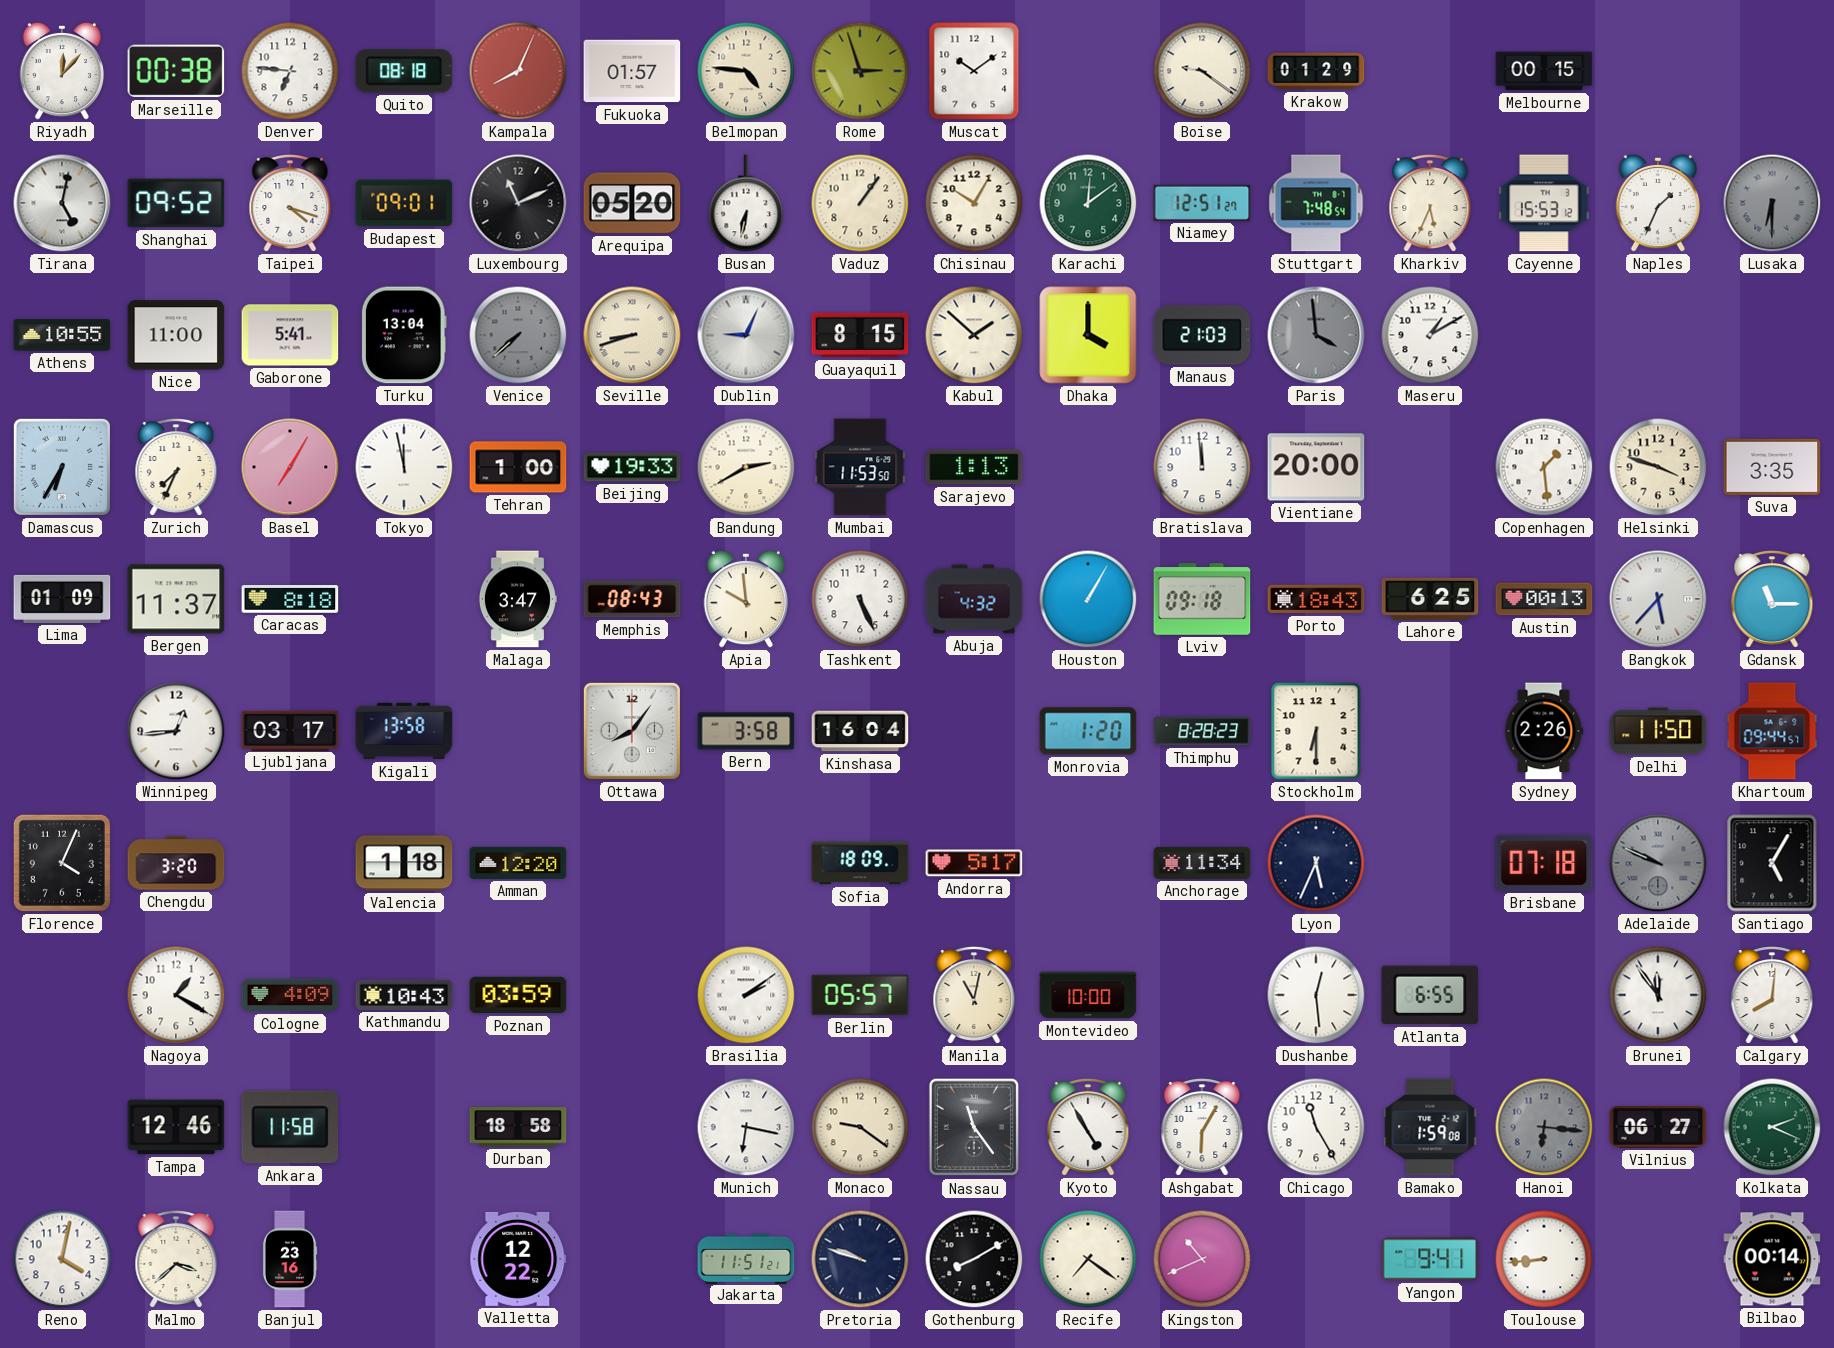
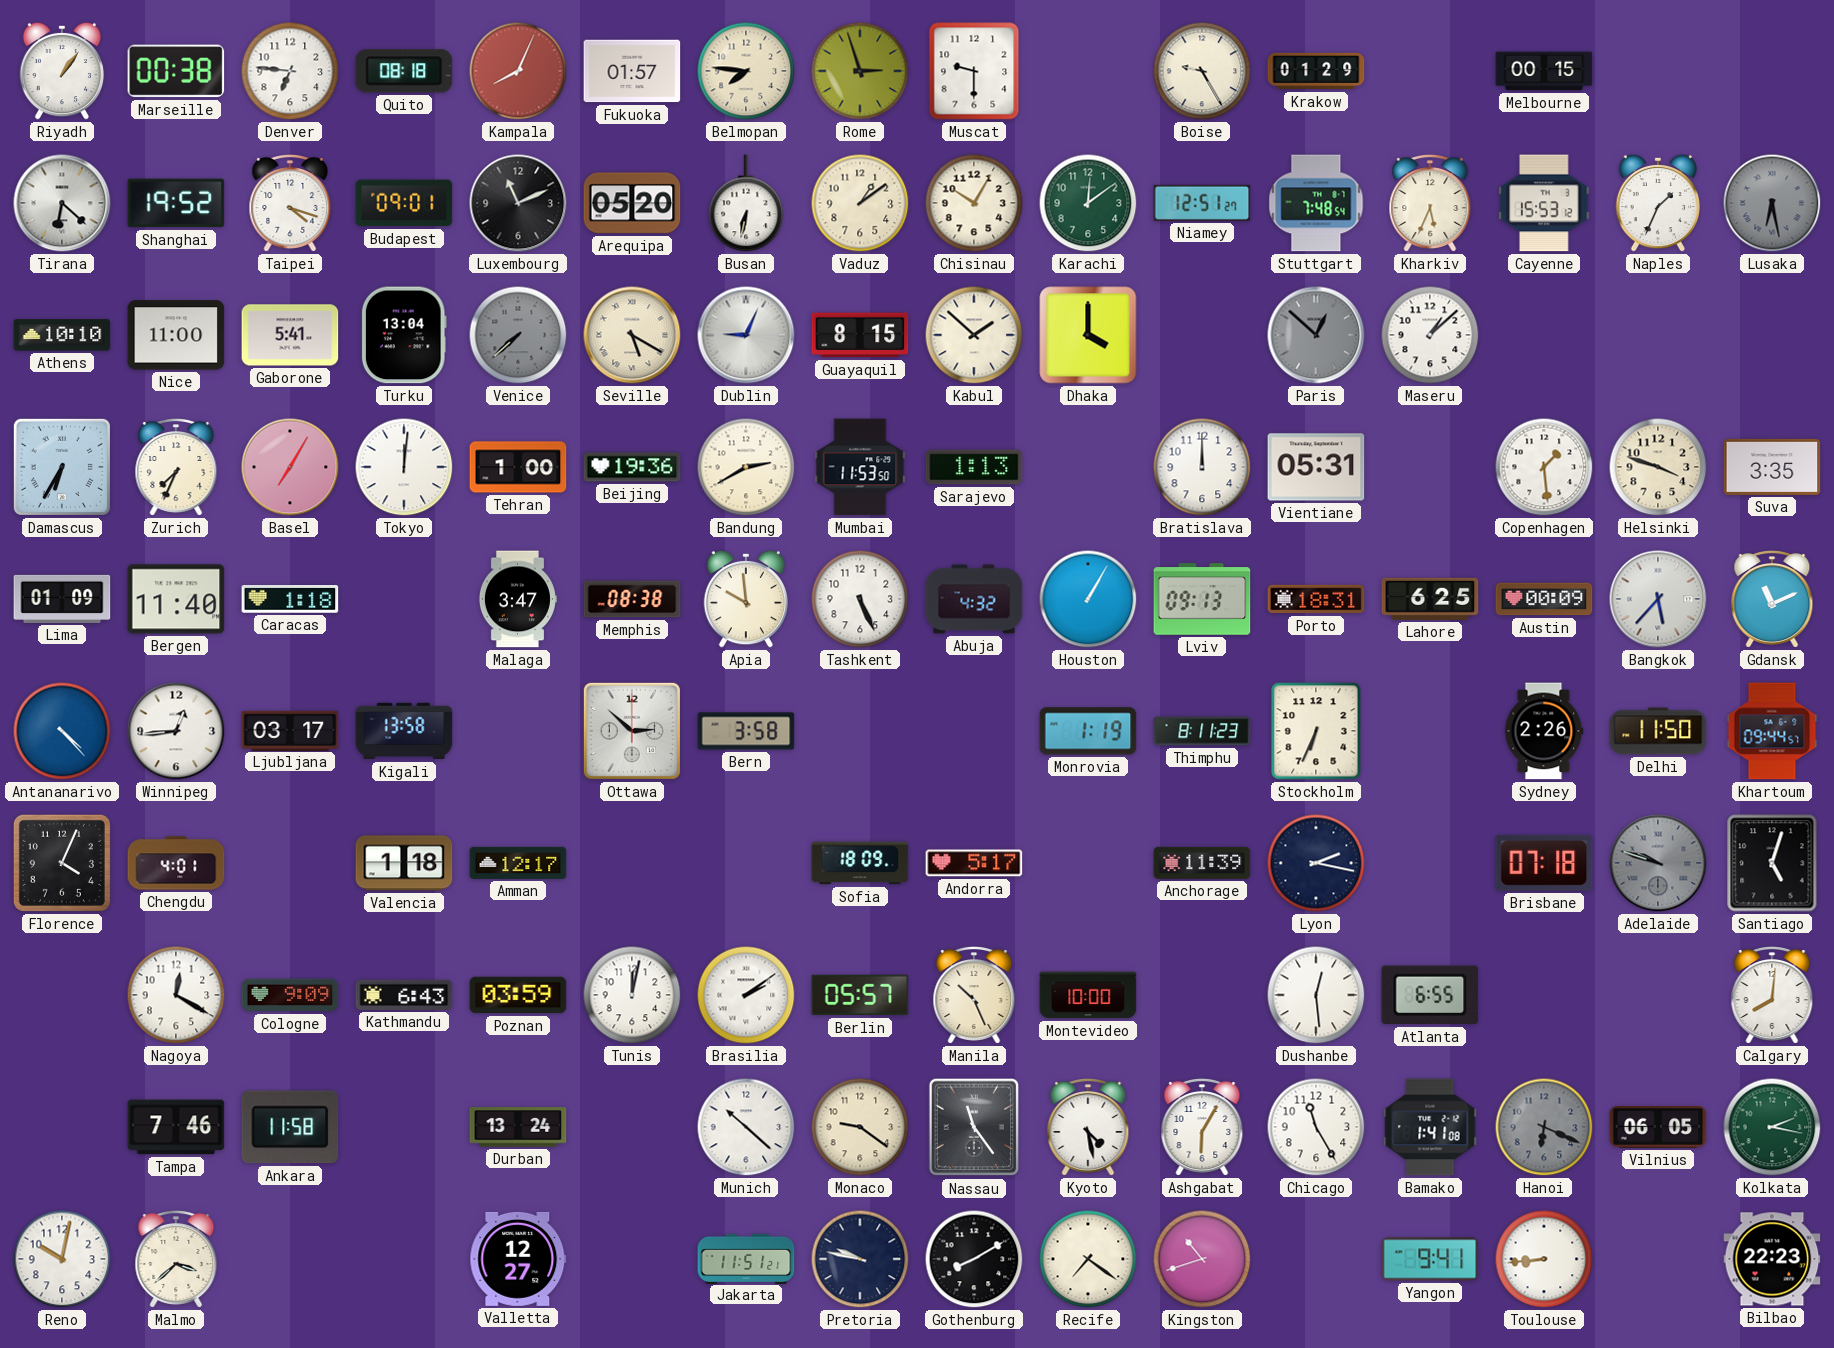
Riyadh: 12:07 -> 1:06 (62, 71)
Belmopan: 4:46 -> 7:46 (746, 71)
Muscat: 10:09 -> 9:30 (974, 71)
Boise: 9:21 -> 9:25 (1202, 71)
Tirana: 5:02 -> 6:22 (62, 203)
Shanghai: 09:52 -> 19:52 (176, 203)
Vaduz: 1:06 -> 1:09 (860, 203)
Lusaka: 6:30 -> 6:28 (1772, 203)
Athens: 10:55 -> 10:10 (62, 335)
Seville: 8:42 -> 5:20 (632, 335)
Manaus: 21:03 -> none (1202, 335)
Paris: 3:59 -> 12:52 (1316, 335)
Maseru: 1:10 -> 1:08 (1430, 335)
Tokyo: 11:58 -> 12:01 (404, 467)
Beijing: 19:33 -> 19:36 (632, 467)
Bratislava: 11:59 -> 12:00 (1202, 467)
Vientiane: 20:00 -> 05:31 (1316, 467)
Bergen: 11:37 -> 11:40 (176, 599)
Caracas: 8:18 -> 1:18 (290, 599)
Memphis: 08:43 -> 08:38 (632, 599)
Lviv: 09:18 -> 09:13 (1202, 599)
Porto: 18:43 -> 18:31 (1316, 599)
Austin: 00:13 -> 00:09 (1544, 599)
Gdansk: 11:15 -> 11:11 (1772, 600)
Antananarivo: none -> 4:23 (62, 731)
Ottawa: 8:06 -> 2:52 (632, 731)
Kinshasa: 16:04 -> none (860, 731)
Monrovia: 1:20 -> 1:19 (1088, 731)
Thimphu: 8:28 -> 8:11 (1202, 731)
Stockholm: 6:30 -> 6:34 (1316, 731)
Chengdu: 3:20 -> 4:01 (176, 863)
Amman: 12:20 -> 12:17 (518, 863)
Anchorage: 11:34 -> 11:39 (1202, 863)
Lyon: 5:34 -> 2:17 (1316, 863)
Adelaide: 9:49 -> 9:48 (1658, 863)
Santiago: 5:05 -> 5:03 (1772, 863)
Nagoya: 1:20 -> 12:20 (176, 995)
Cologne: 4:09 -> 9:09 (290, 995)
Kathmandu: 10:43 -> 6:43 (404, 995)
Tunis: none -> 12:02 (632, 995)
Manila: 11:02 -> 10:26 (974, 996)
Brunei: 11:54 -> none (1658, 995)
Tampa: 12:46 -> 7:46 (176, 1127)
Durban: 18:58 -> 13:24 (518, 1127)
Munich: 6:17 -> 10:22 (746, 1127)
Kyoto: 4:55 -> 4:28 (1088, 1128)
Bamako: 1:59 -> 1:41 (1430, 1127)
Hanoi: 6:16 -> 6:19 (1544, 1127)
Vilnius: 06:27 -> 06:05 (1658, 1127)
Kolkata: 2:19 -> 2:17 (1772, 1127)
Reno: 4:02 -> 10:02 (62, 1259)
Banjul: 23:16 -> none (290, 1259)
Valletta: 12:22 -> 12:27 (518, 1259)
Pretoria: 9:48 -> 9:47 (860, 1259)
Kingston: 10:41 -> 10:42 (1202, 1259)
Bilbao: 00:14 -> 22:23 (1772, 1259)
